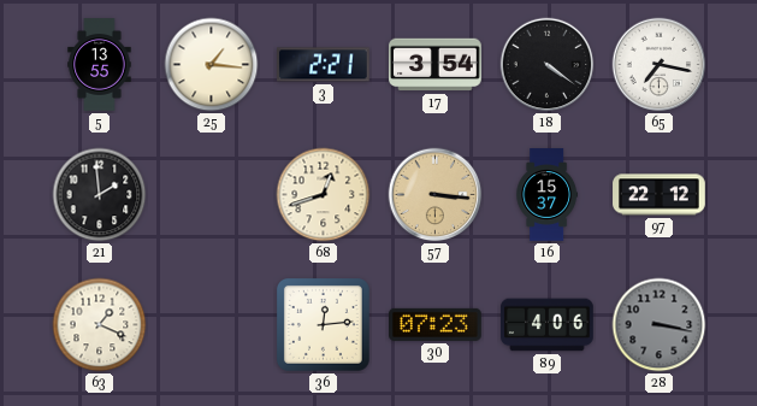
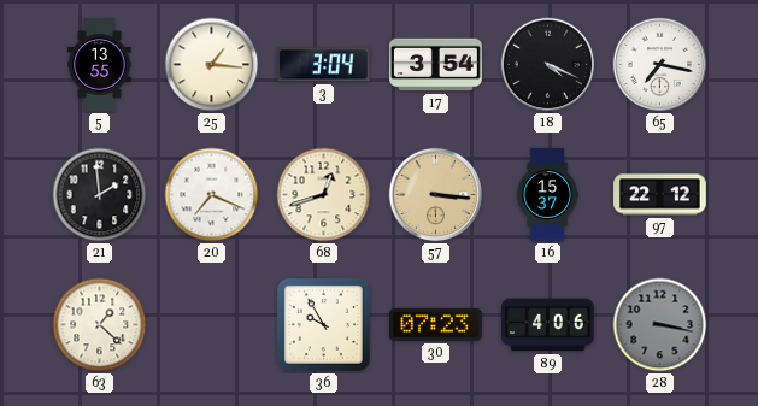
3: 2:21 -> 3:04 (324, 65)
18: 4:21 -> 4:19 (548, 65)
20: none -> 7:19 (212, 195)
63: 1:19 -> 1:22 (100, 325)
36: 12:14 -> 9:55 (323, 324)
